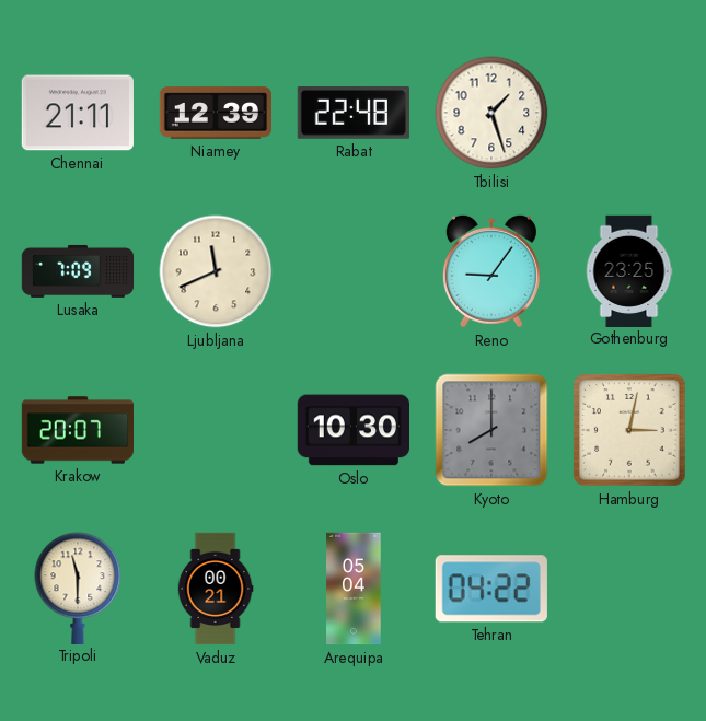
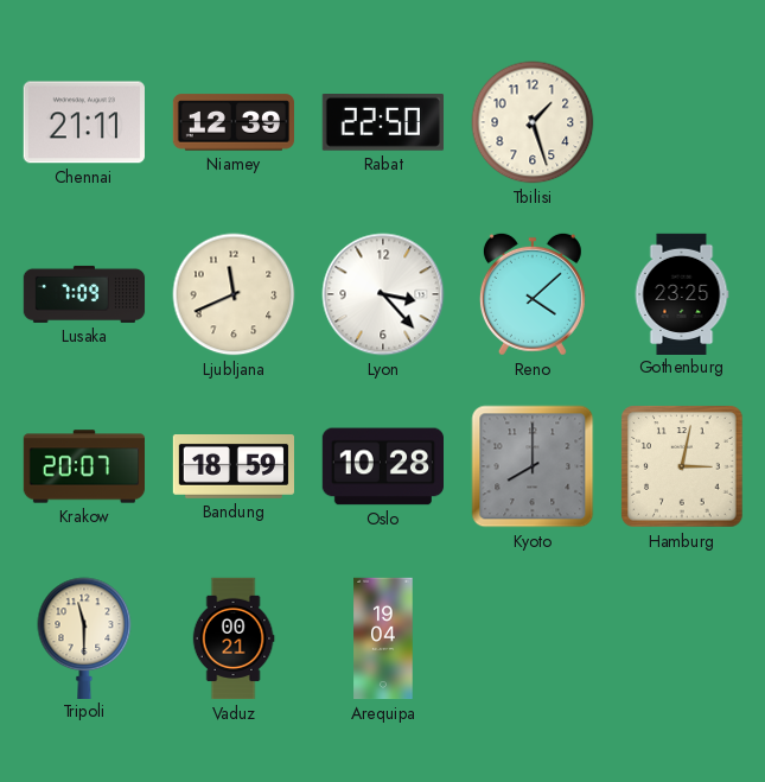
Rabat: 22:48 -> 22:50 (383, 123)
Lyon: none -> 3:23 (383, 294)
Reno: 9:06 -> 4:08 (533, 294)
Bandung: none -> 18:59 (232, 468)
Oslo: 10:30 -> 10:28 (382, 466)
Arequipa: 05:04 -> 19:04 (383, 638)
Tehran: 04:22 -> none (491, 589)
